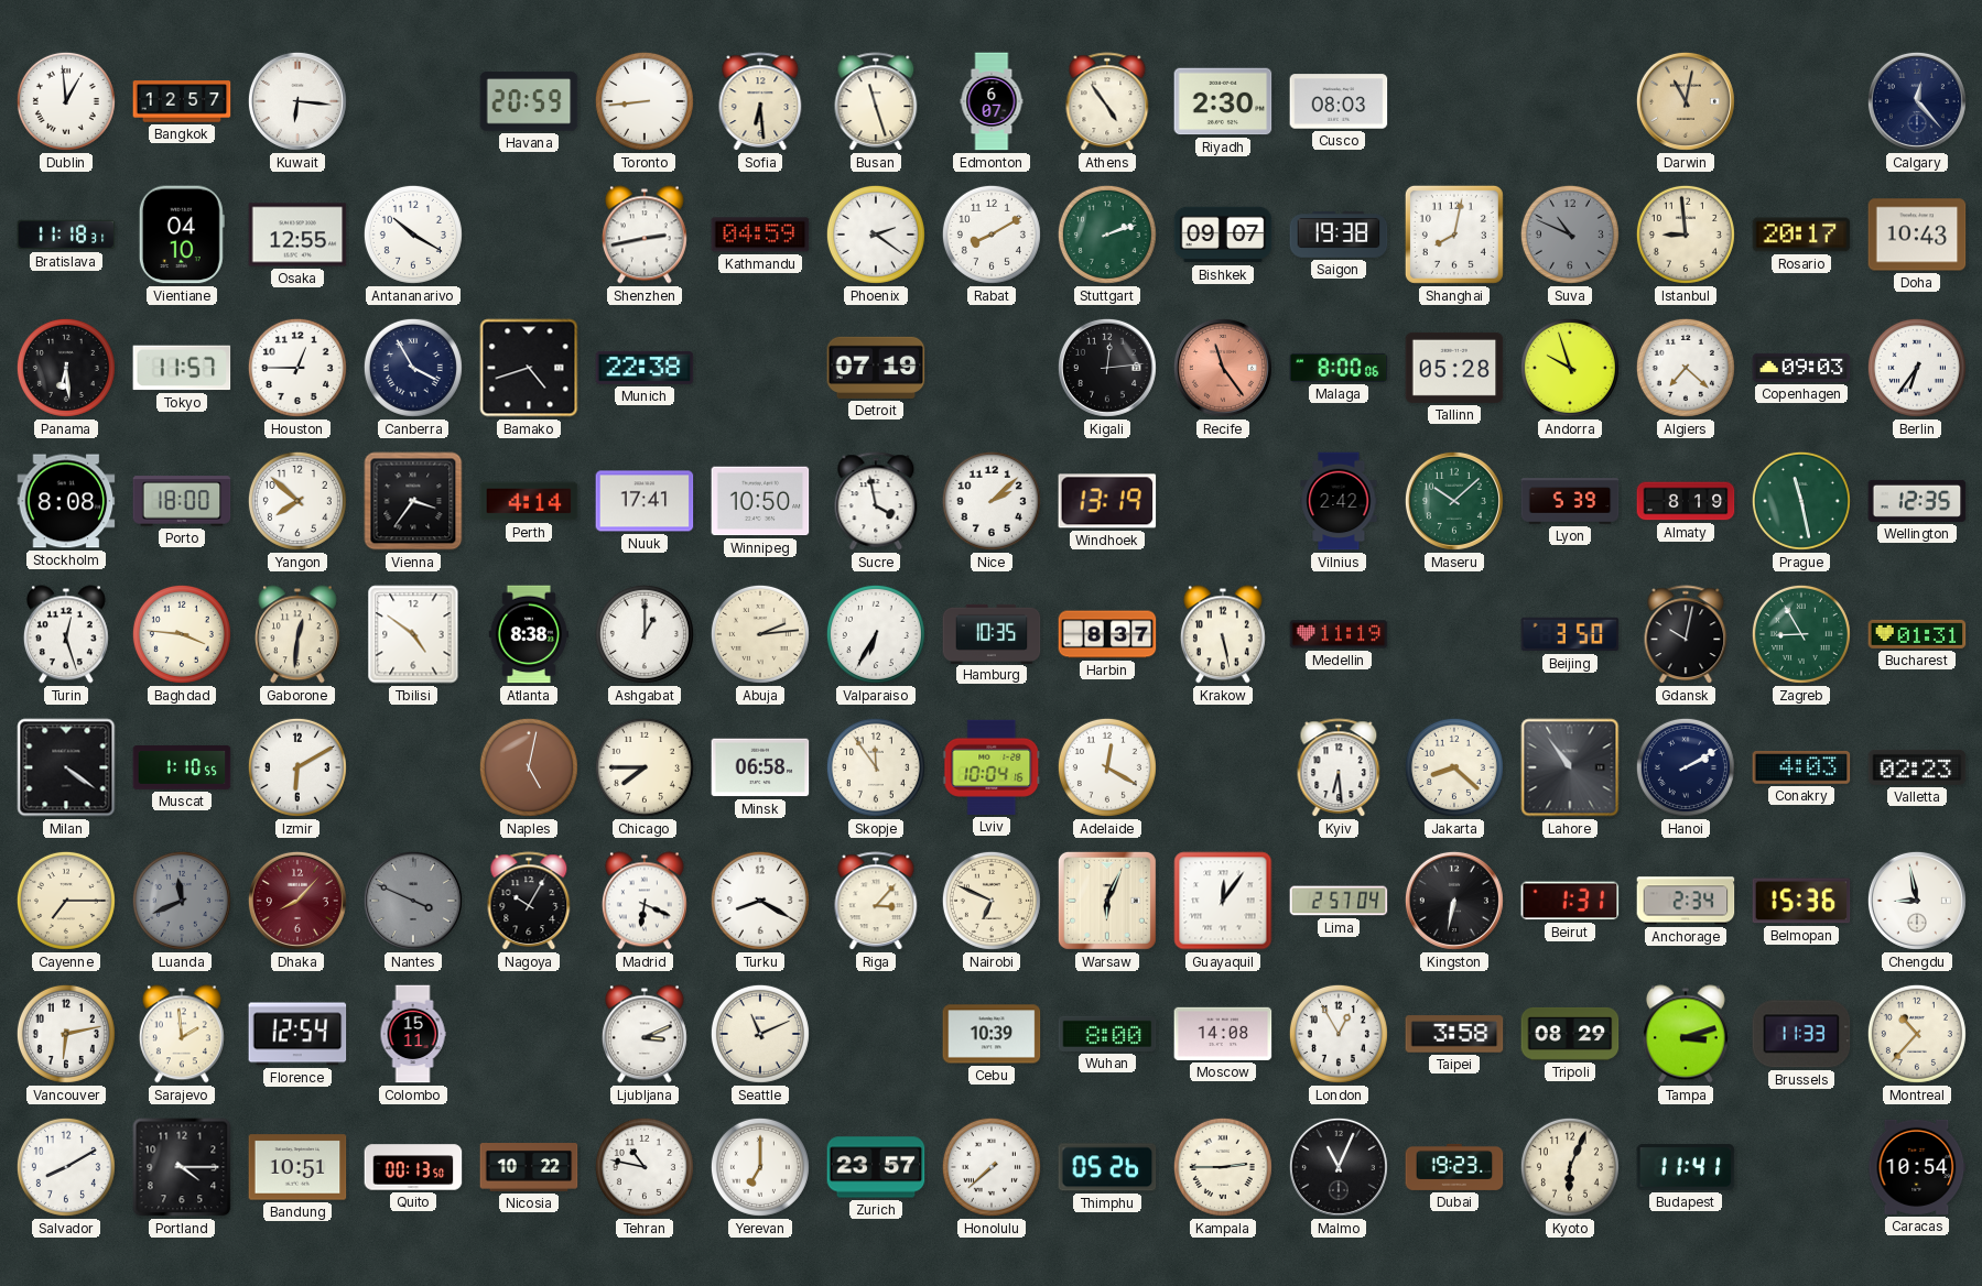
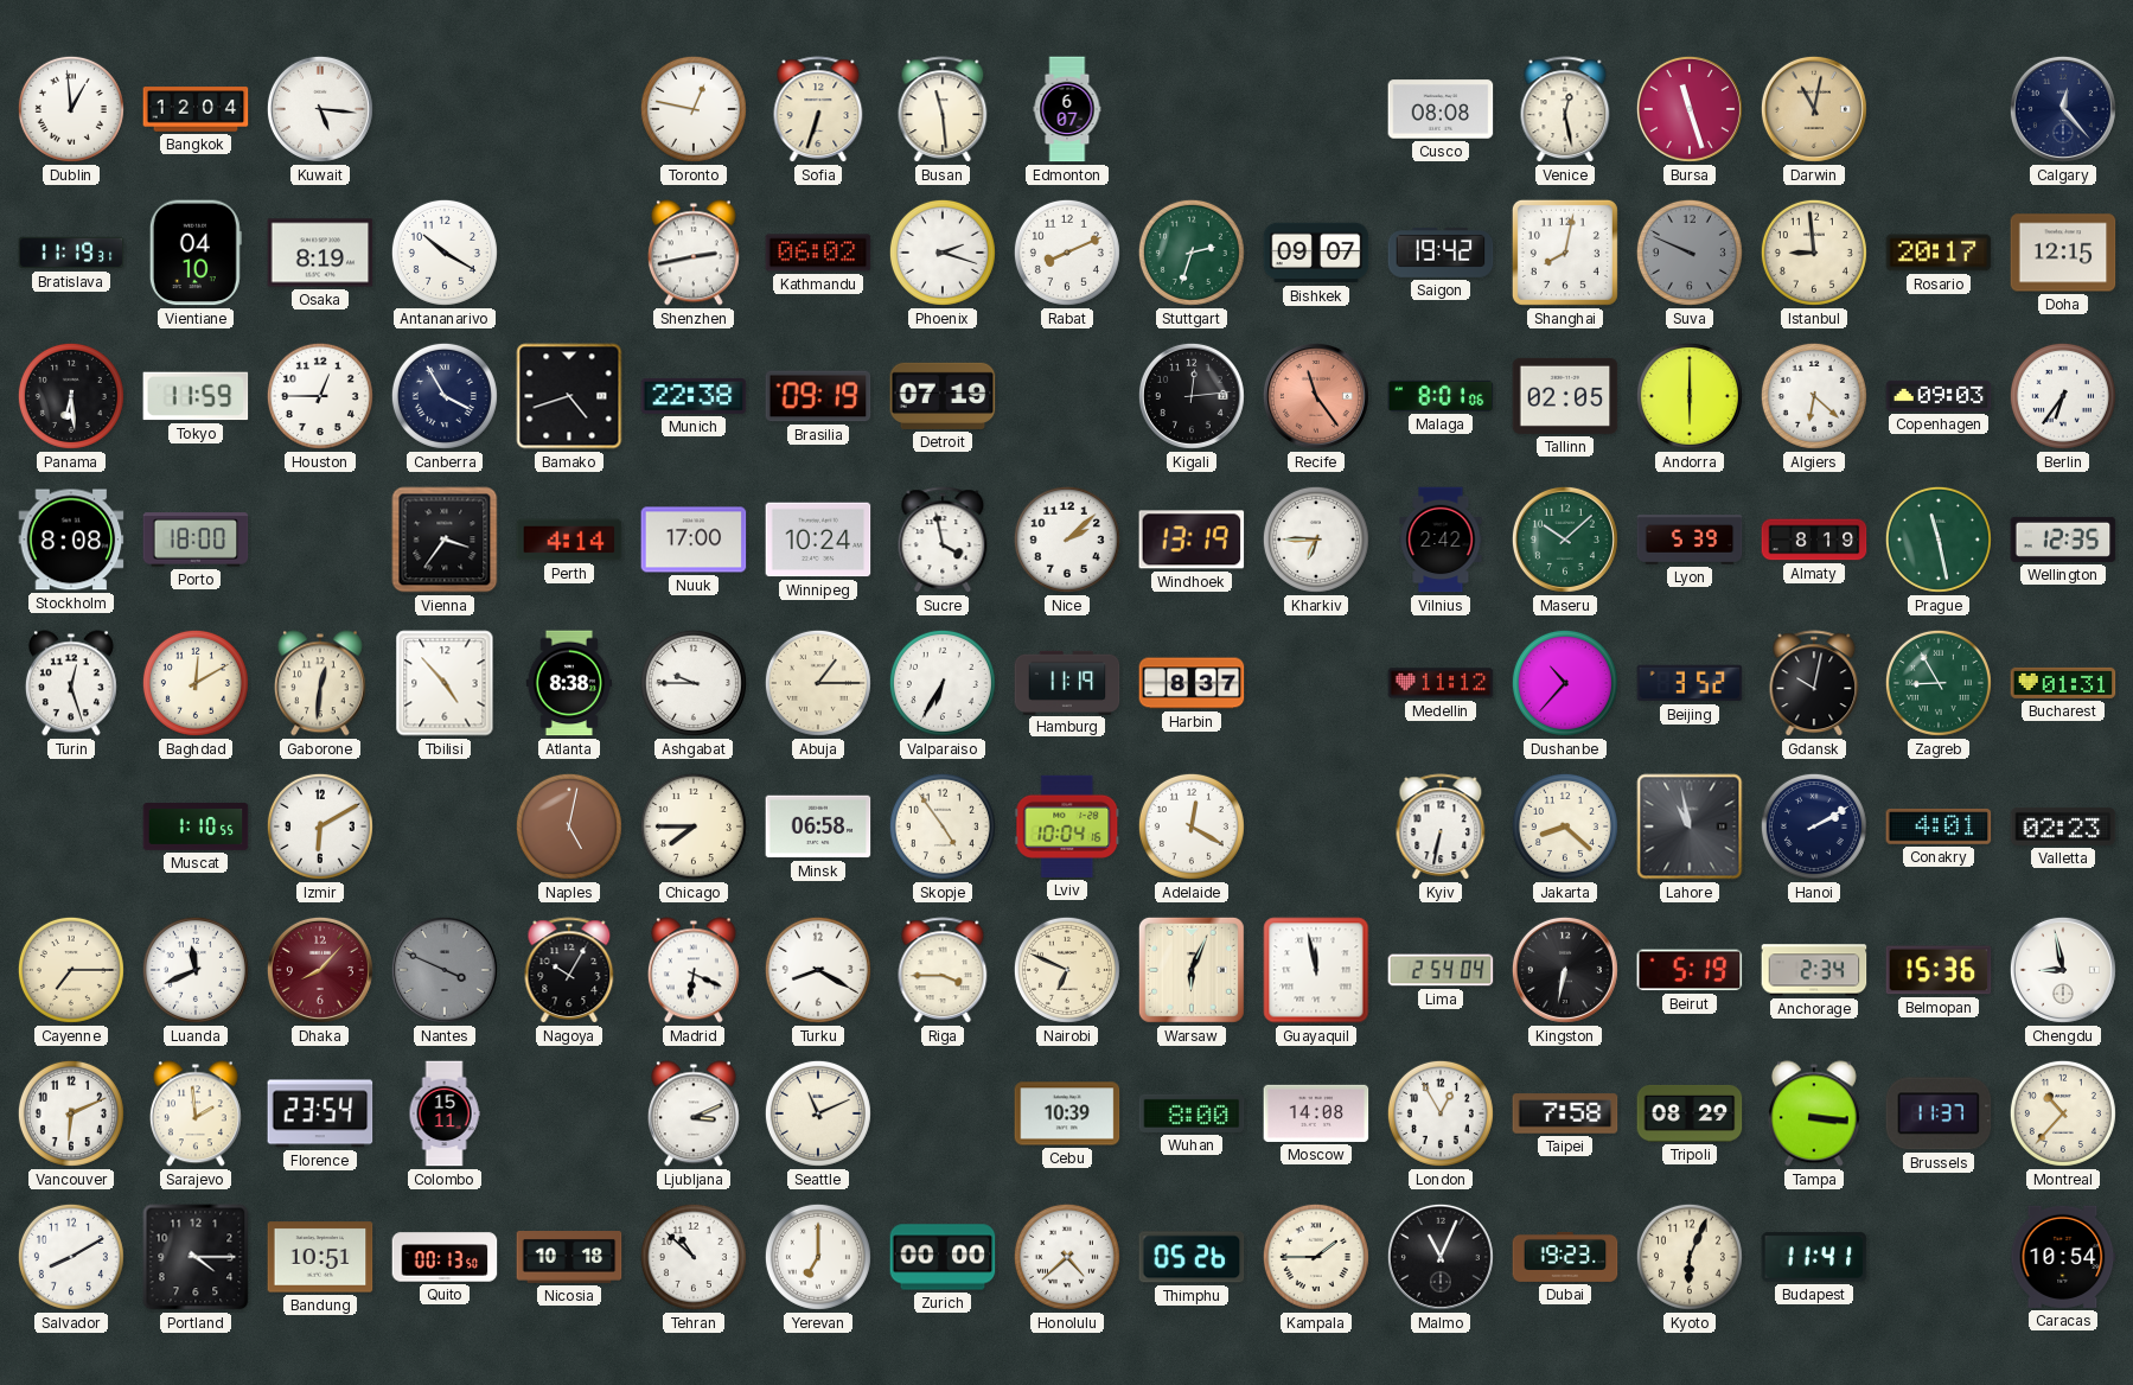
Bangkok: 12:57 -> 12:04 (196, 109)
Kuwait: 6:16 -> 5:16 (320, 109)
Havana: 20:59 -> none (529, 101)
Toronto: 8:44 -> 12:47 (694, 109)
Sofia: 6:29 -> 6:33 (818, 110)
Busan: 11:27 -> 11:29 (943, 110)
Athens: 4:54 -> none (1107, 102)
Riyadh: 2:30 -> none (1223, 101)
Cusco: 08:03 -> 08:08 (1441, 109)
Venice: none -> 12:28 (1565, 110)
Bursa: none -> 11:27 (1690, 109)
Bratislava: 11:18 -> 11:19 (71, 253)
Osaka: 12:55 -> 8:19 (320, 253)
Kathmandu: 04:59 -> 06:02 (818, 253)
Phoenix: 2:21 -> 2:18 (943, 253)
Rabat: 8:10 -> 8:11 (1067, 253)
Stuttgart: 2:12 -> 2:33 (1192, 253)
Saigon: 19:38 -> 19:42 (1441, 253)
Suva: 10:49 -> 9:49 (1690, 253)
Doha: 10:43 -> 12:15 (2063, 253)
Tokyo: 11:57 -> 11:59 (196, 396)
Brasilia: none -> 09:19 (818, 396)
Malaga: 8:00 -> 8:01 (1441, 396)
Tallinn: 05:28 -> 02:05 (1565, 396)
Andorra: 9:57 -> 6:00 (1690, 396)
Algiers: 7:22 -> 6:22 (1814, 396)
Yangon: 7:52 -> none (297, 501)
Nuuk: 17:41 -> 17:00 (694, 540)
Winnipeg: 10:50 -> 10:24 (818, 540)
Kharkiv: none -> 6:45 (1316, 540)
Baghdad: 3:46 -> 12:10 (196, 683)
Tbilisi: 4:51 -> 4:53 (445, 683)
Ashgabat: 1:00 -> 9:45 (694, 683)
Abuja: 2:14 -> 1:15 (818, 683)
Hamburg: 10:35 -> 11:19 (1067, 682)
Krakow: 5:28 -> none (1223, 634)
Medellin: 11:19 -> 11:12 (1441, 683)
Dushanbe: none -> 10:37 (1565, 683)
Beijing: 3:50 -> 3:52 (1690, 683)
Milan: 4:21 -> none (66, 767)
Skopje: 11:54 -> 4:54 (943, 826)
Kyiv: 6:29 -> 6:32 (1441, 828)
Lahore: 10:54 -> 10:58 (1690, 826)
Conakry: 4:03 -> 4:01 (1939, 826)
Luanda dial: grey -> white (196, 970)
Riga: 3:07 -> 3:45 (943, 971)
Guayaquil: 12:06 -> 11:58 (1316, 970)
Lima: 2:57 -> 2:54 (1441, 970)
Beirut: 1:31 -> 5:19 (1690, 970)
Vancouver: 6:13 -> 6:11 (71, 1113)
Florence: 12:54 -> 23:54 (320, 1113)
Taipei: 3:58 -> 7:58 (1565, 1113)
Tampa: 3:12 -> 3:16 (1814, 1113)
Brussels: 11:33 -> 11:37 (1939, 1113)
Nicosia: 10:22 -> 10:18 (569, 1258)
Tehran: 10:47 -> 10:52 (694, 1257)
Zurich: 23:57 -> 00:00 (943, 1257)
Honolulu: 7:38 -> 4:38 (1067, 1257)
Kampala: 2:45 -> 1:45 (1316, 1257)
